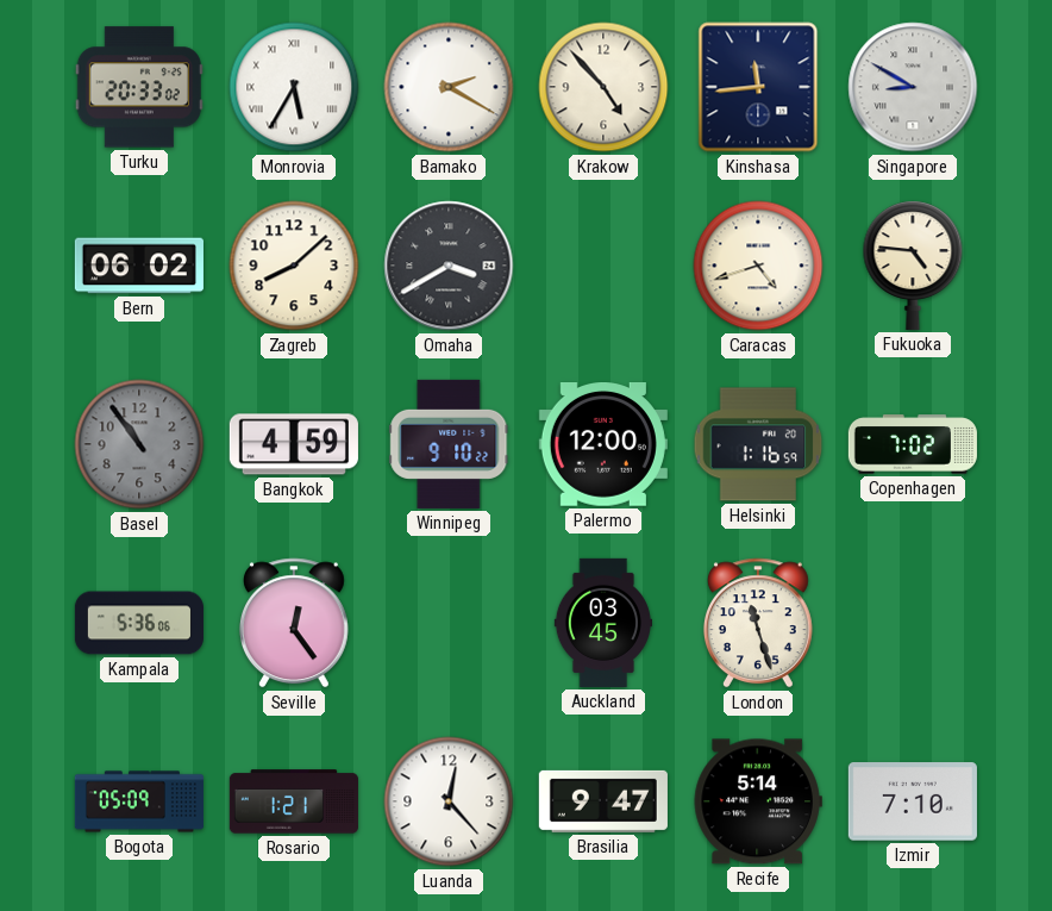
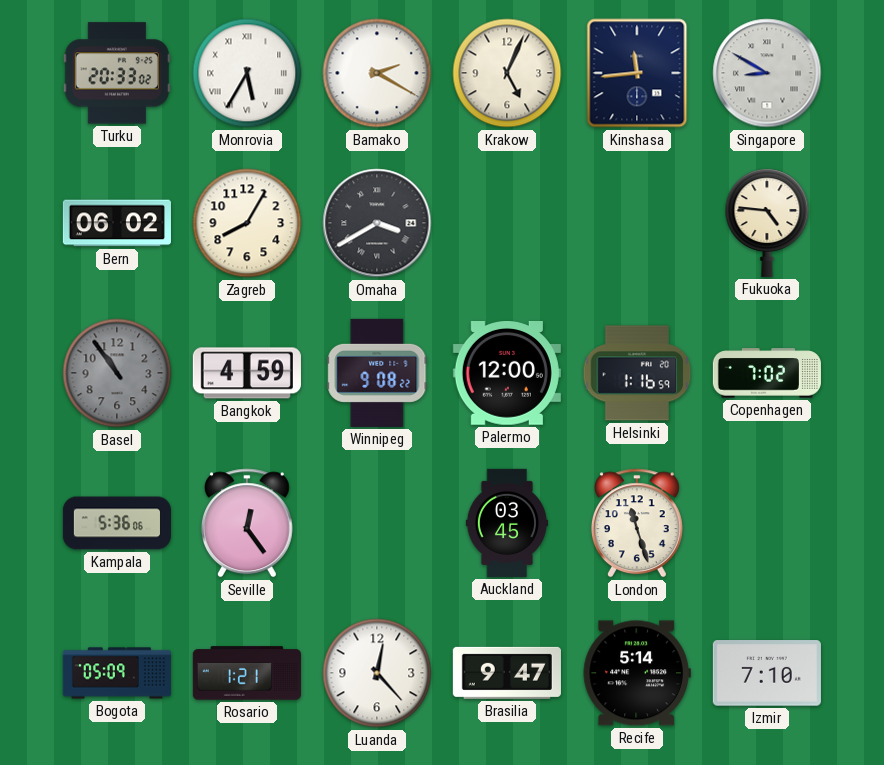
Krakow: 4:53 -> 5:04 (507, 73)
Zagreb: 8:08 -> 8:05 (247, 223)
Caracas: 4:42 -> none (758, 266)
Winnipeg: 9:10 -> 9:08 (377, 373)
